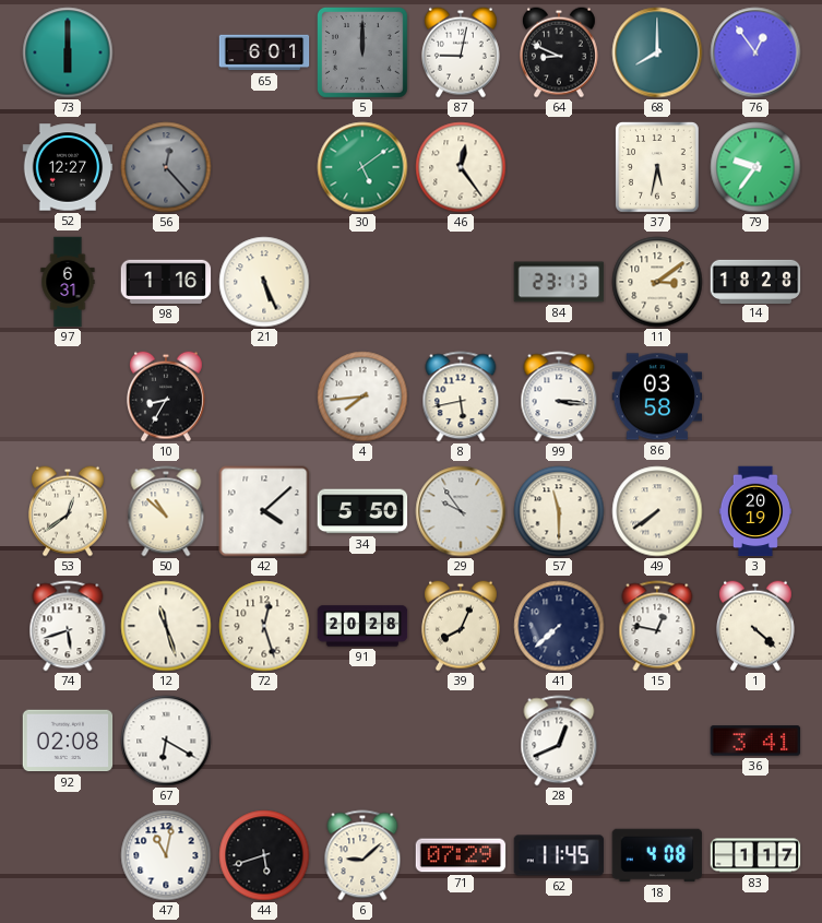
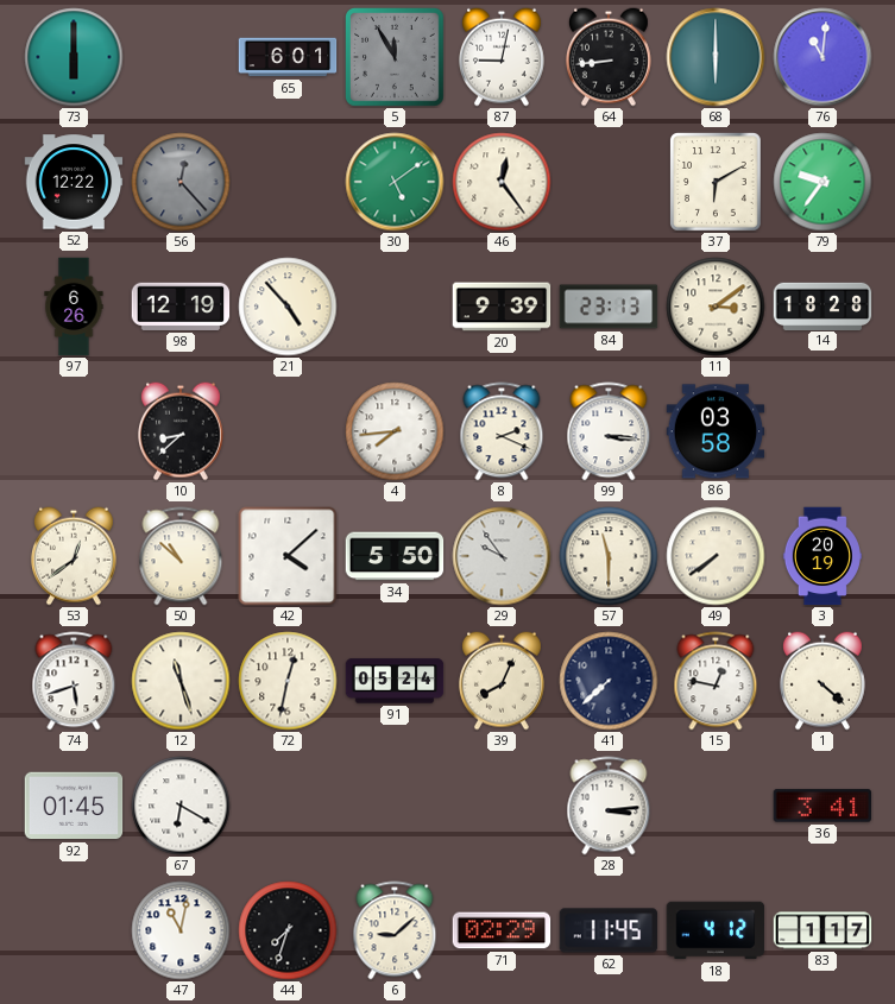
5: 12:00 -> 11:55 (396, 58)
64: 8:49 -> 8:44 (609, 57)
68: 8:00 -> 6:00 (716, 57)
76: 12:54 -> 11:01 (822, 57)
52: 12:27 -> 12:22 (74, 182)
37: 5:32 -> 6:10 (716, 183)
97: 6:31 -> 6:26 (74, 307)
98: 1:16 -> 12:19 (181, 307)
21: 5:26 -> 4:53 (288, 307)
20: none -> 9:39 (502, 307)
10: 8:35 -> 8:38 (181, 431)
8: 5:43 -> 2:19 (502, 431)
72: 12:27 -> 12:32 (288, 681)
91: 20:28 -> 05:24 (395, 681)
92: 02:08 -> 01:45 (74, 806)
28: 12:41 -> 3:14 (609, 806)
44: 5:42 -> 7:33 (288, 930)
71: 07:29 -> 02:29 (502, 930)
18: 4:08 -> 4:12 (716, 930)
